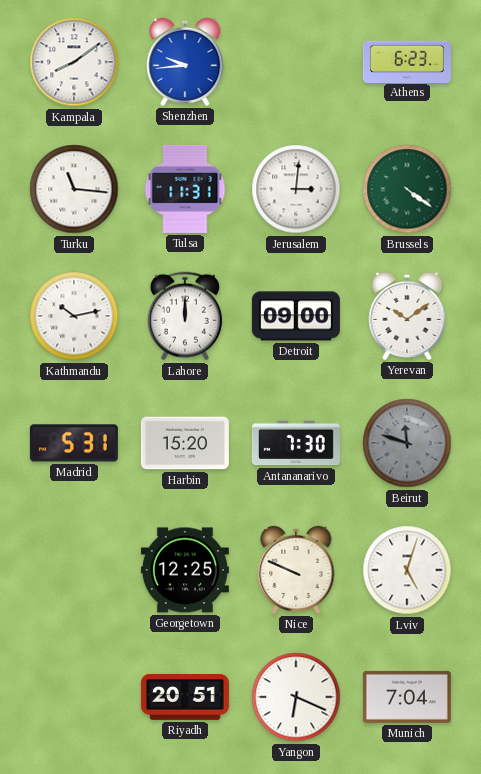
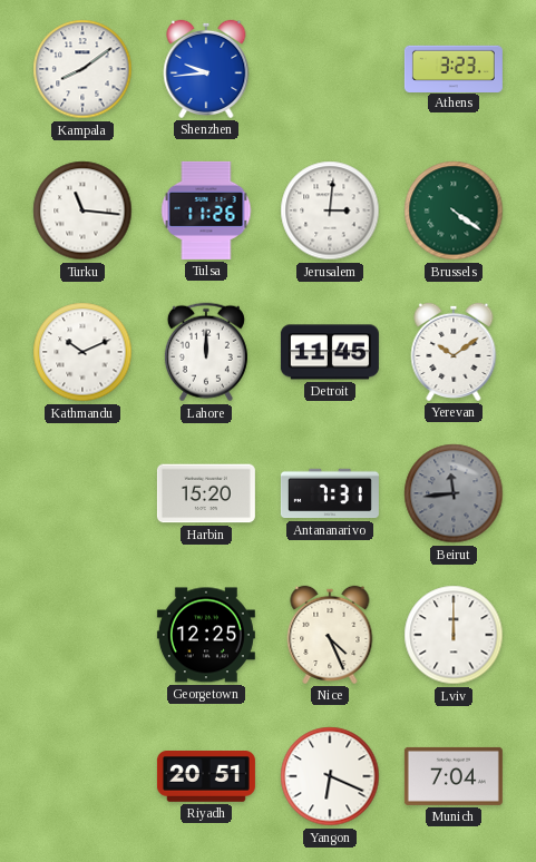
Athens: 6:23 -> 3:23 (454, 68)
Tulsa: 11:31 -> 11:26 (206, 210)
Kathmandu: 10:13 -> 10:11 (82, 352)
Detroit: 09:00 -> 11:45 (330, 352)
Madrid: 5:31 -> none (74, 443)
Antananarivo: 7:30 -> 7:31 (330, 493)
Beirut: 11:48 -> 11:44 (454, 493)
Nice: 9:49 -> 4:26 (330, 635)
Lviv: 5:03 -> 12:00 (454, 635)
